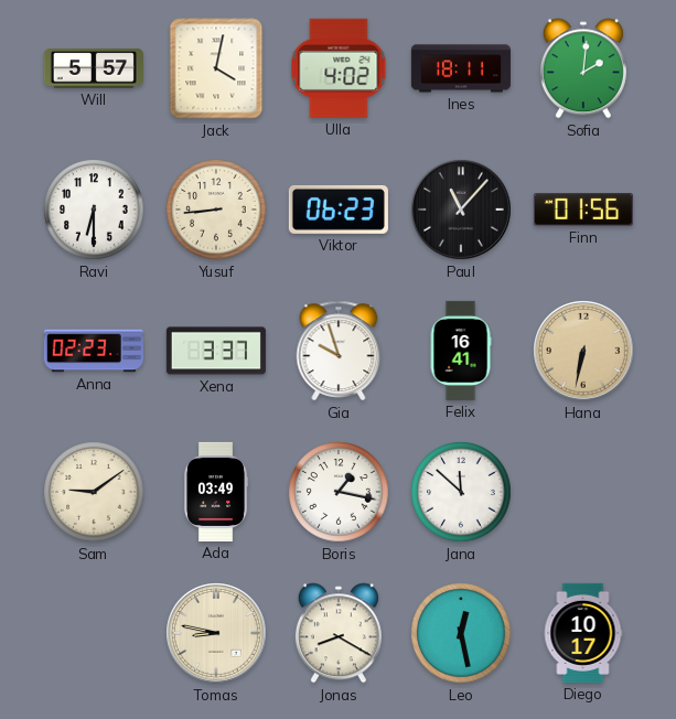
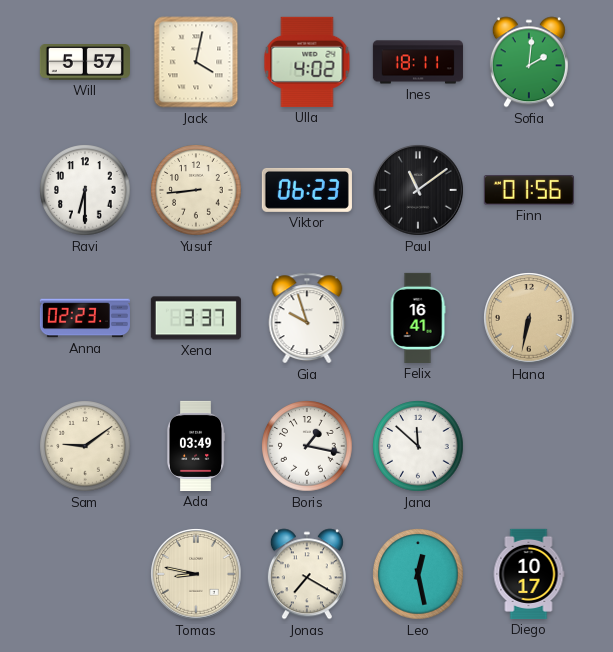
Paul: 11:07 -> 11:09 (418, 190)
Jonas: 8:20 -> 7:20 (307, 574)
